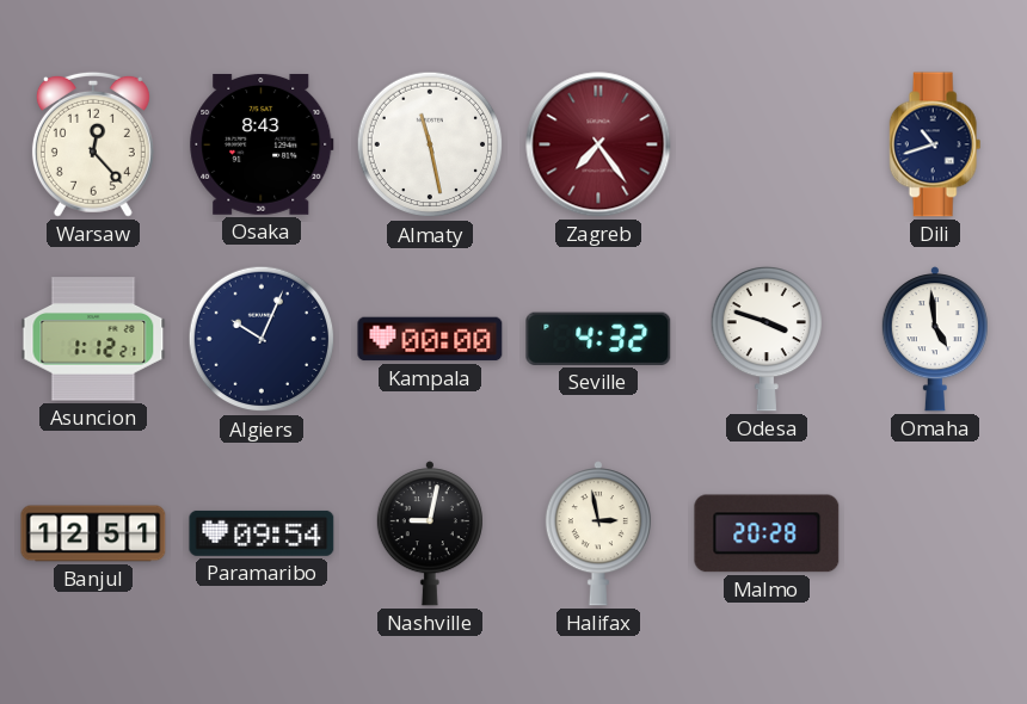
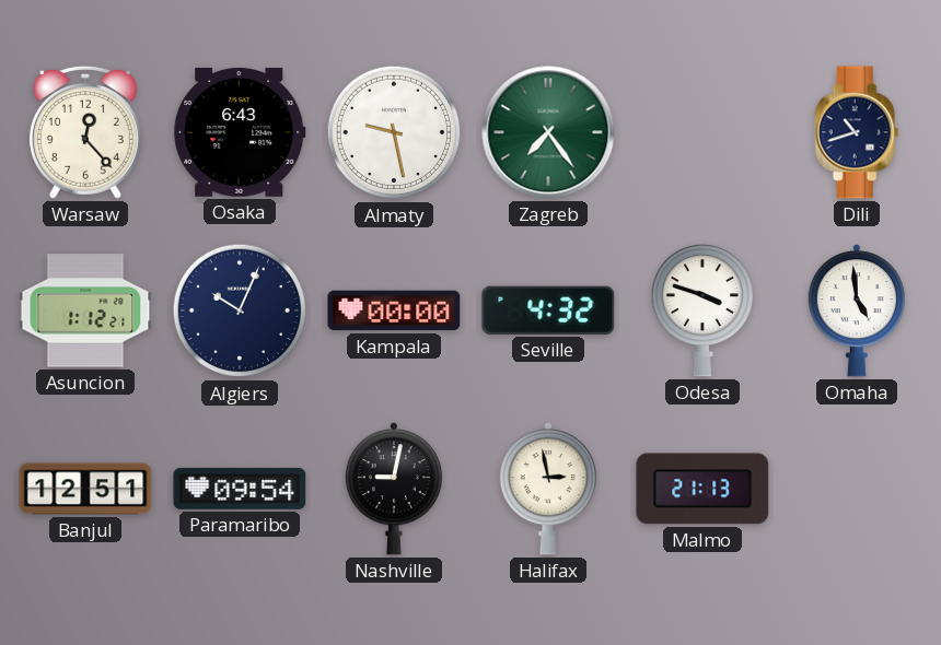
Osaka: 8:43 -> 6:43 (240, 132)
Almaty: 11:28 -> 9:28 (394, 132)
Zagreb dial: burgundy -> green (548, 132)
Malmo: 20:28 -> 21:13 (702, 489)
